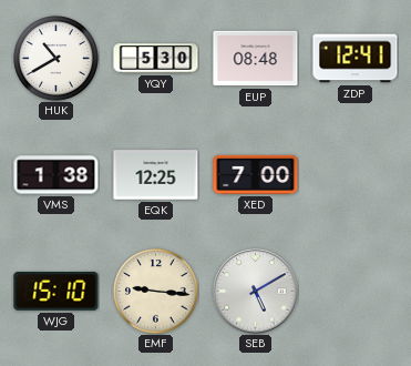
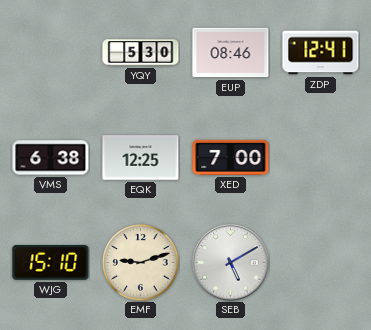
HUK: 10:40 -> none (56, 59)
EUP: 08:48 -> 08:46 (231, 53)
VMS: 1:38 -> 6:38 (51, 158)
EMF: 9:16 -> 9:12 (141, 263)
